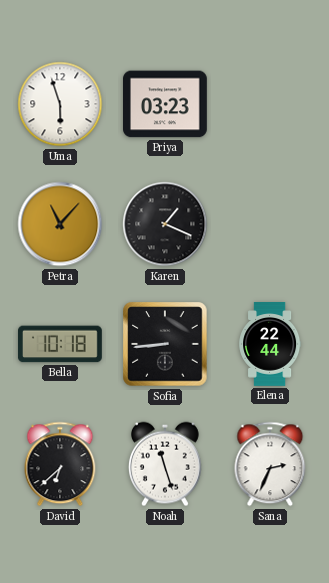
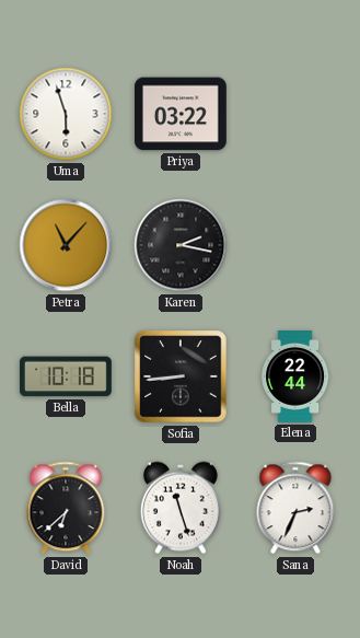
Priya: 03:23 -> 03:22 (182, 114)
Karen: 1:19 -> 2:17 (181, 245)
